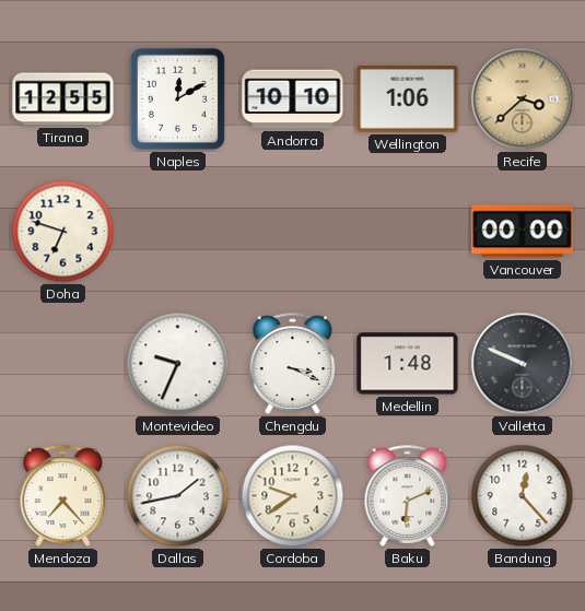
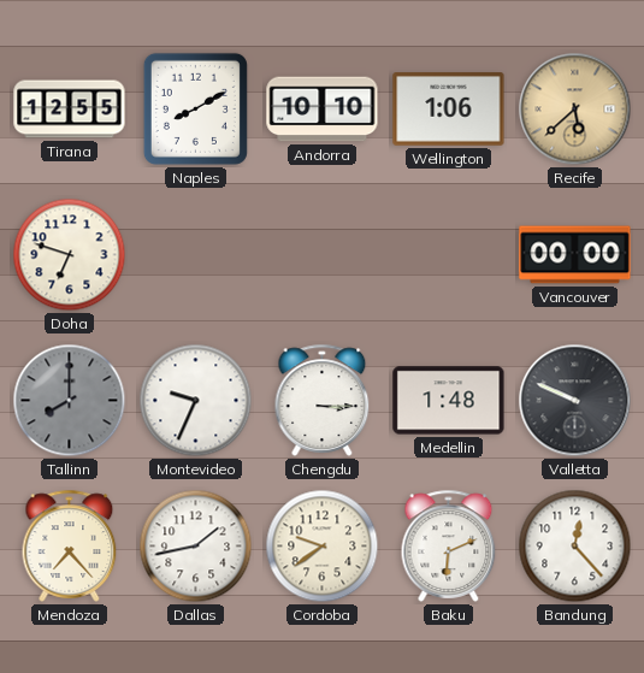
Naples: 12:10 -> 8:10 (195, 108)
Recife: 3:38 -> 5:38 (575, 110)
Tallinn: none -> 8:00 (70, 401)
Chengdu: 3:19 -> 3:15 (323, 400)
